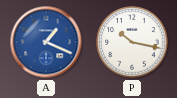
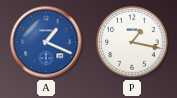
P: 10:17 -> 1:17 (132, 42)
